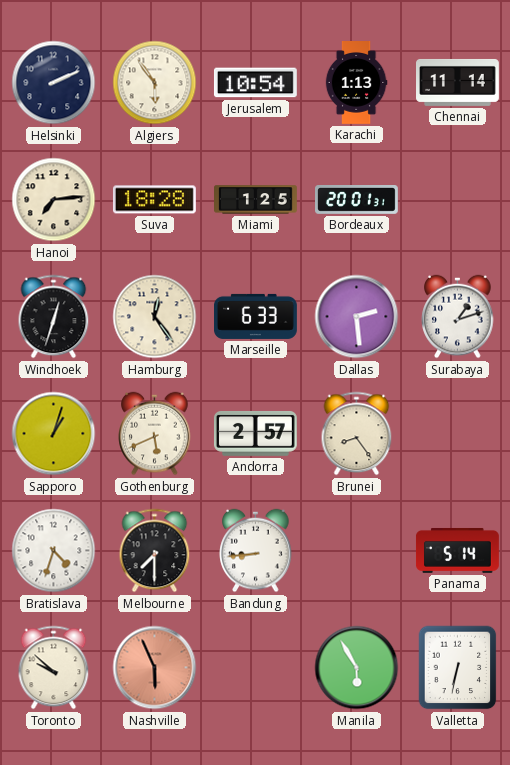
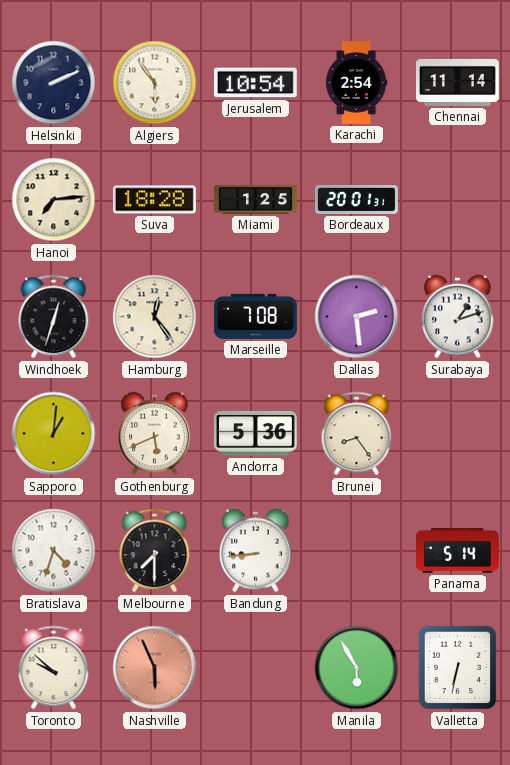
Karachi: 1:13 -> 2:54 (356, 83)
Marseille: 6:33 -> 7:08 (256, 316)
Sapporo: 1:03 -> 1:01 (54, 434)
Andorra: 2:57 -> 5:36 (255, 433)
